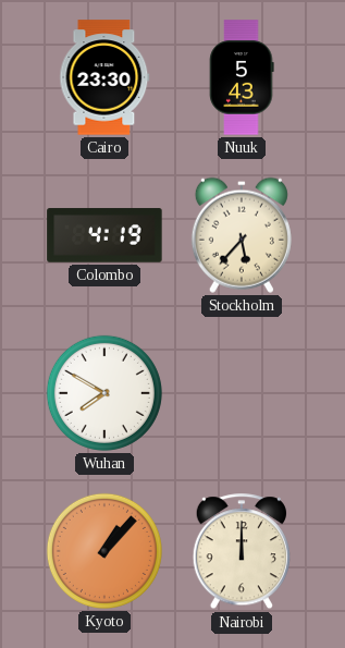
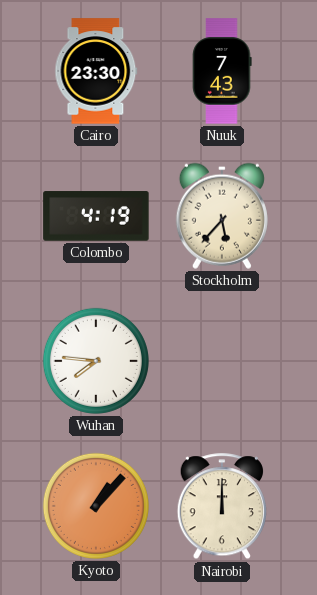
Nuuk: 5:43 -> 7:43 (222, 71)
Wuhan: 7:50 -> 7:46 (96, 361)
